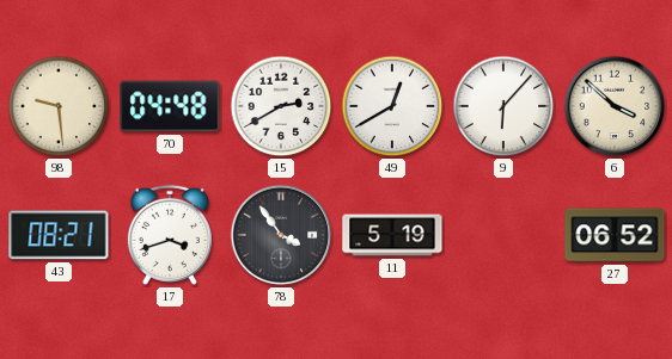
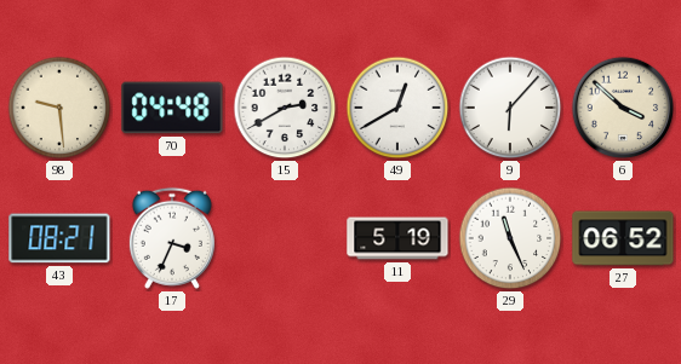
17: 3:42 -> 3:34 (172, 238)
78: 3:54 -> none (281, 235)
29: none -> 11:26 (510, 238)
